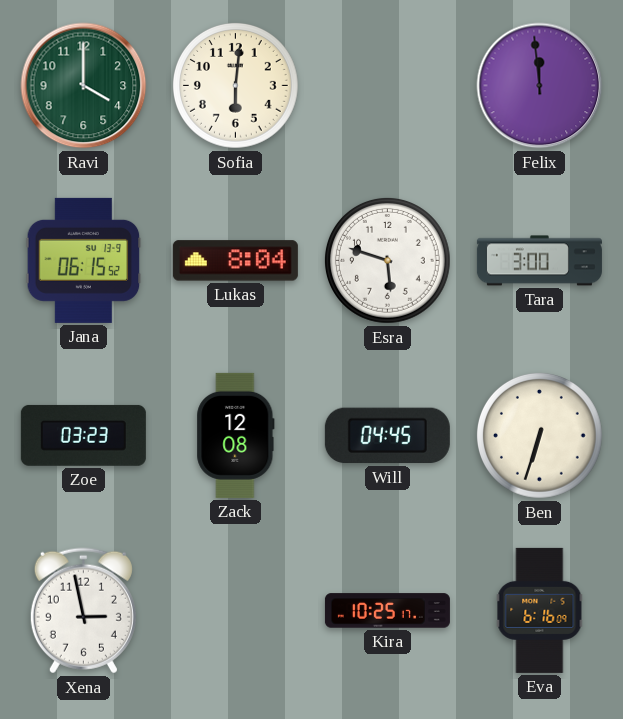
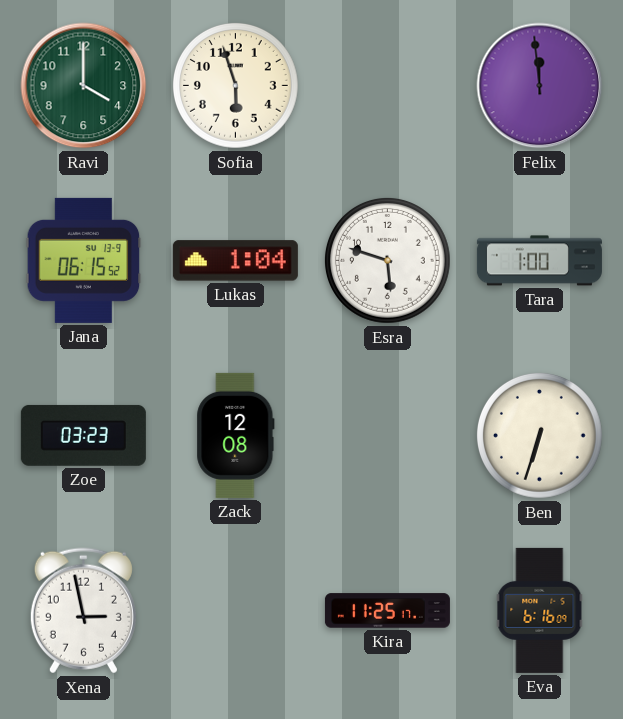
Sofia: 6:01 -> 5:57 (236, 86)
Lukas: 8:04 -> 1:04 (235, 261)
Tara: 3:00 -> 1:00 (539, 261)
Will: 04:45 -> none (387, 436)
Kira: 10:25 -> 11:25 (387, 611)
